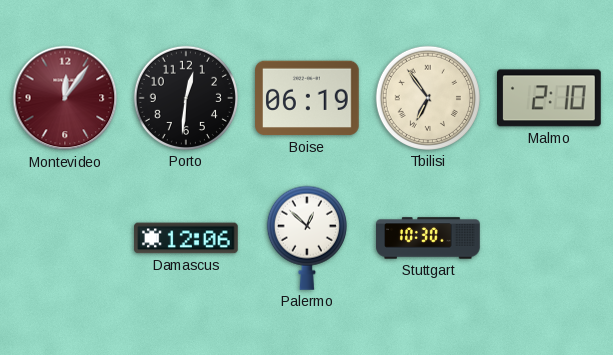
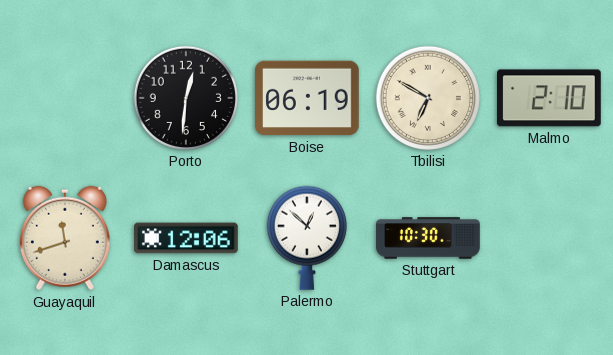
Montevideo: 12:06 -> none (65, 98)
Tbilisi: 6:54 -> 6:50 (428, 98)
Guayaquil: none -> 11:42 (65, 238)
